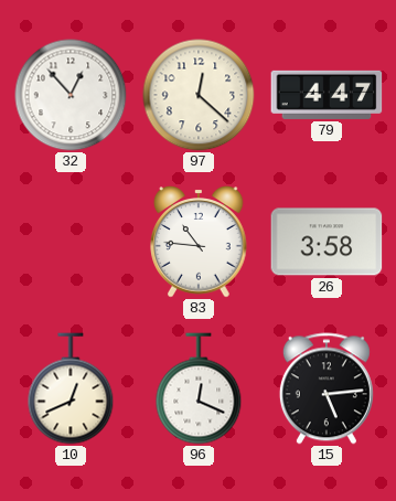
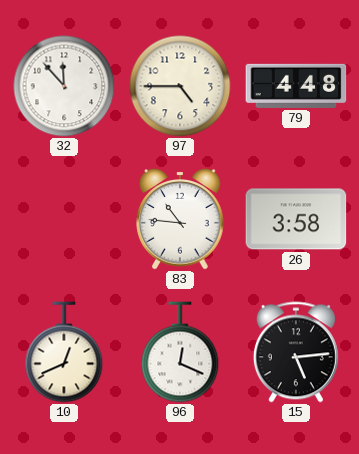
32: 12:53 -> 11:53 (64, 86)
97: 12:22 -> 4:45 (180, 86)
79: 4:47 -> 4:48 (296, 86)
